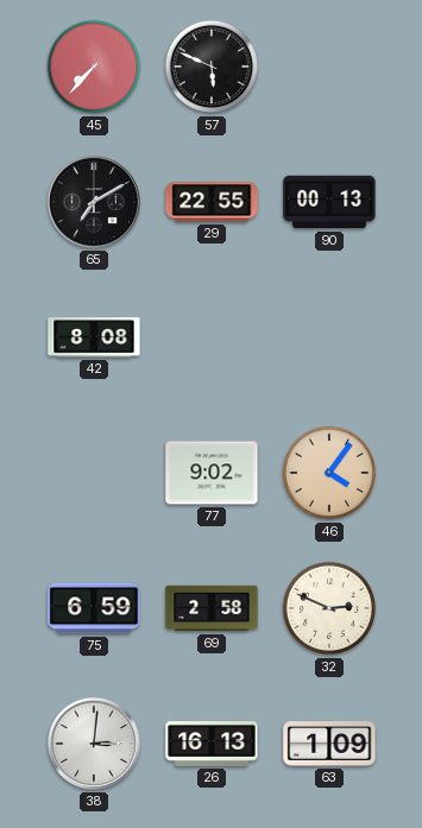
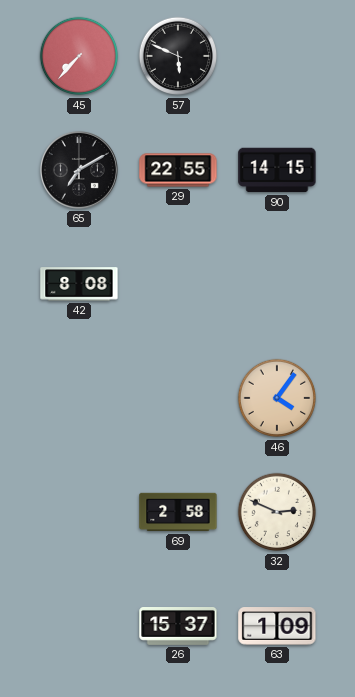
90: 00:13 -> 14:15 (277, 170)
77: 9:02 -> none (212, 473)
75: 6:59 -> none (94, 608)
38: 3:01 -> none (94, 744)
26: 16:13 -> 15:37 (178, 627)
